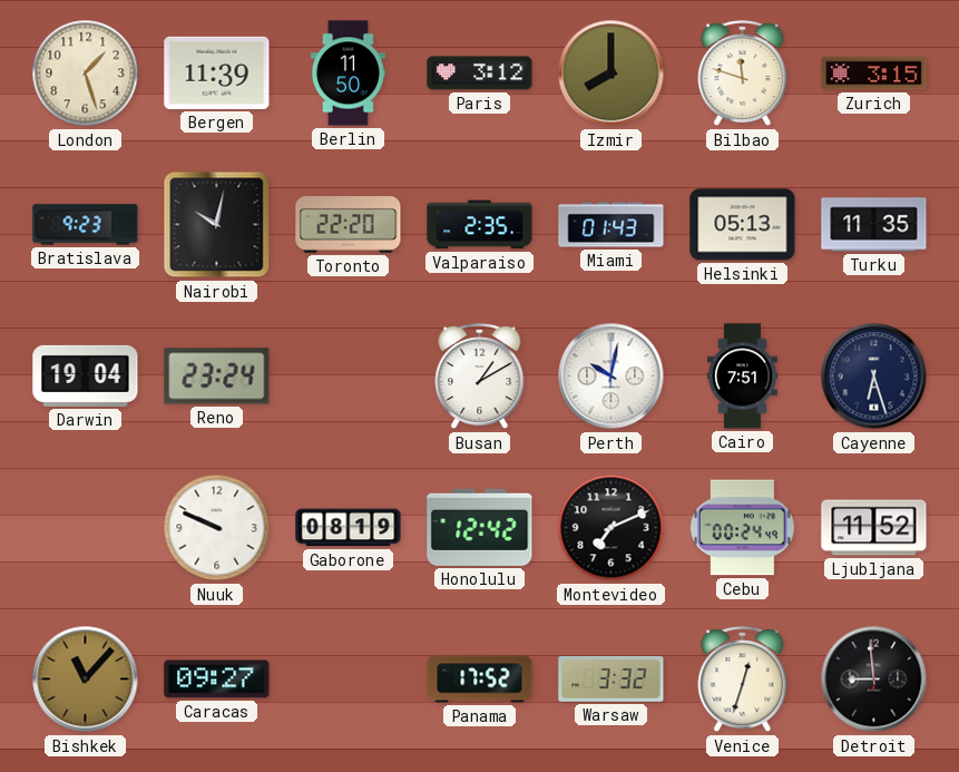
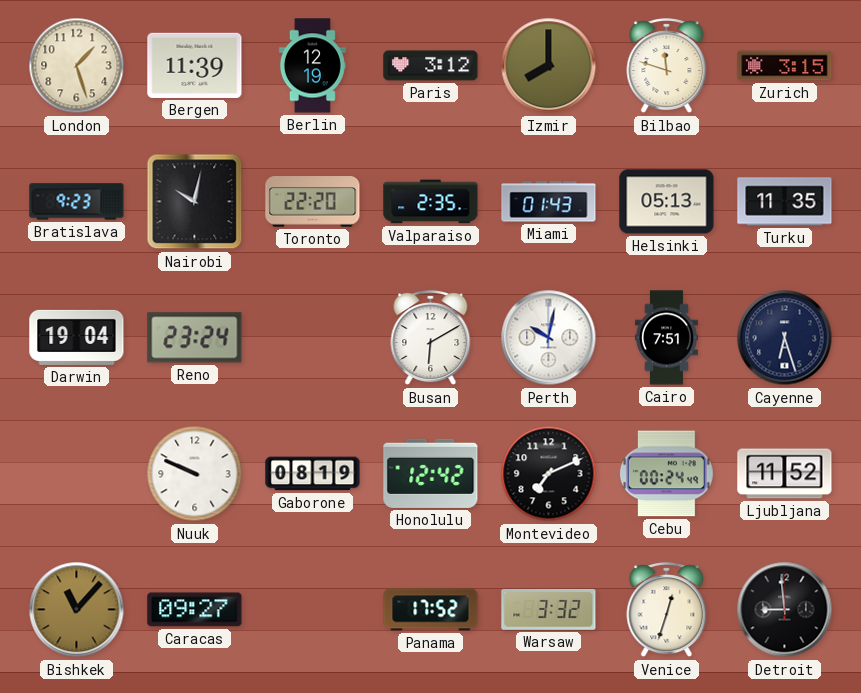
Berlin: 11:50 -> 12:19 (312, 66)
Busan: 1:10 -> 6:10 (431, 338)
